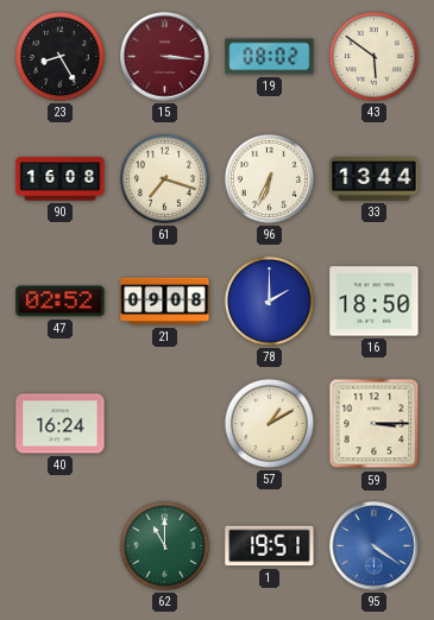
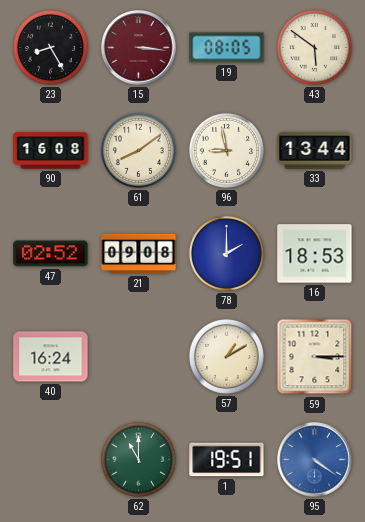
19: 08:02 -> 08:05 (227, 48)
61: 7:18 -> 8:09 (138, 150)
96: 6:34 -> 8:58 (226, 150)
16: 18:50 -> 18:53 (315, 254)
